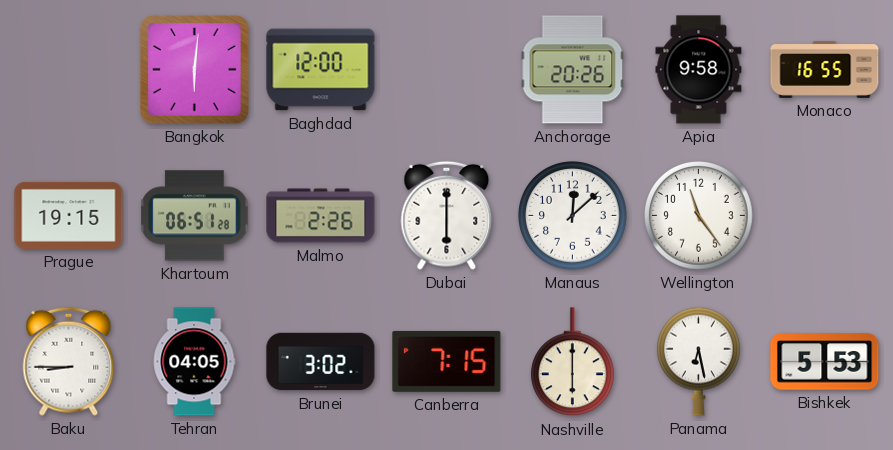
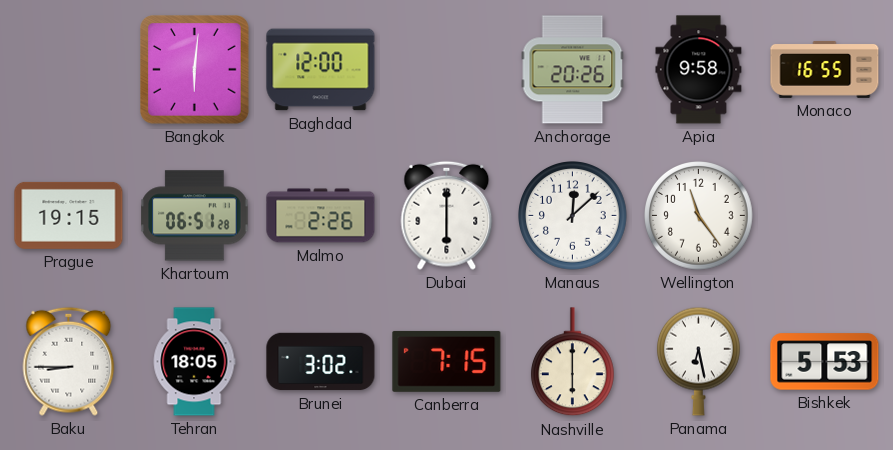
Tehran: 04:05 -> 18:05 (194, 362)
